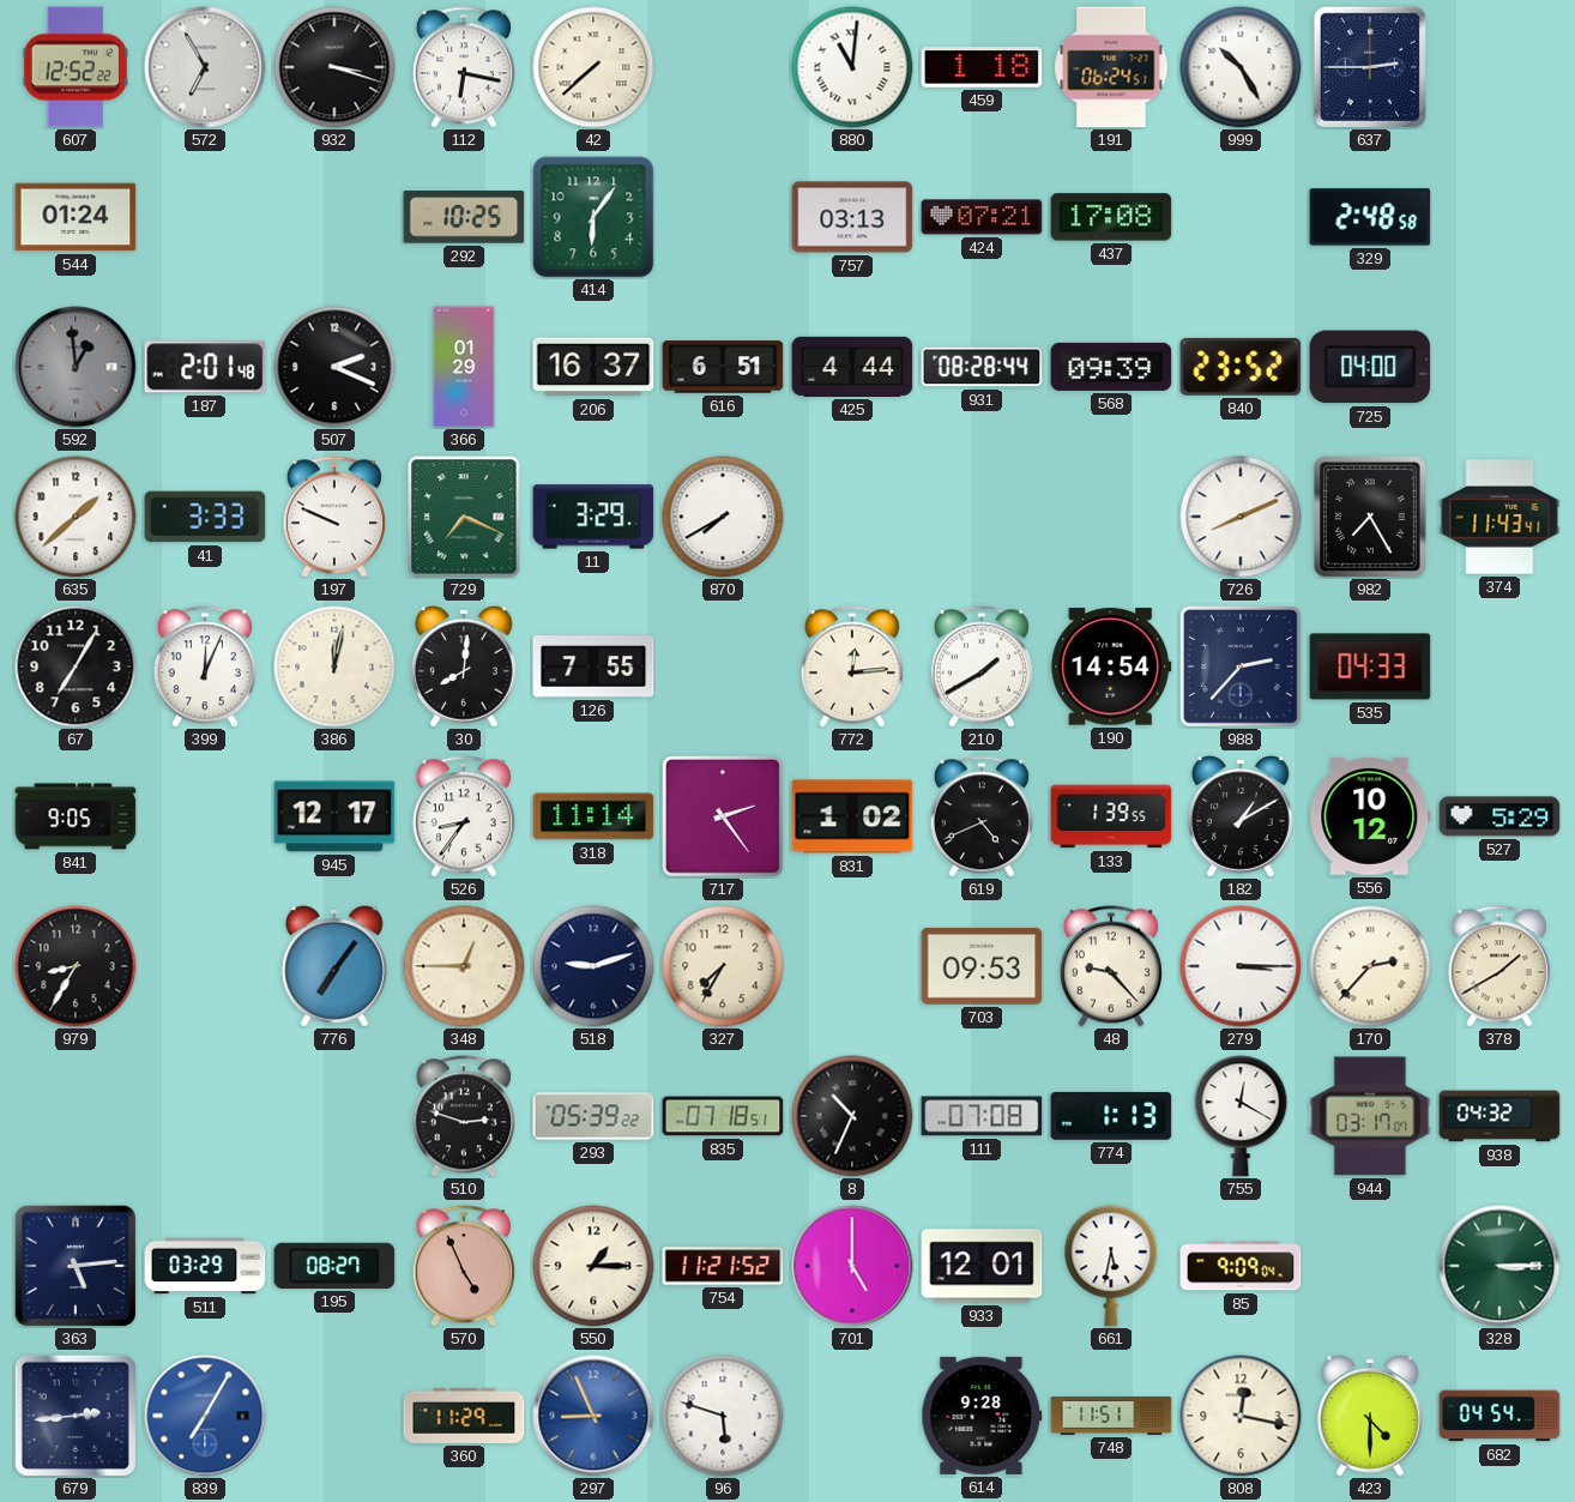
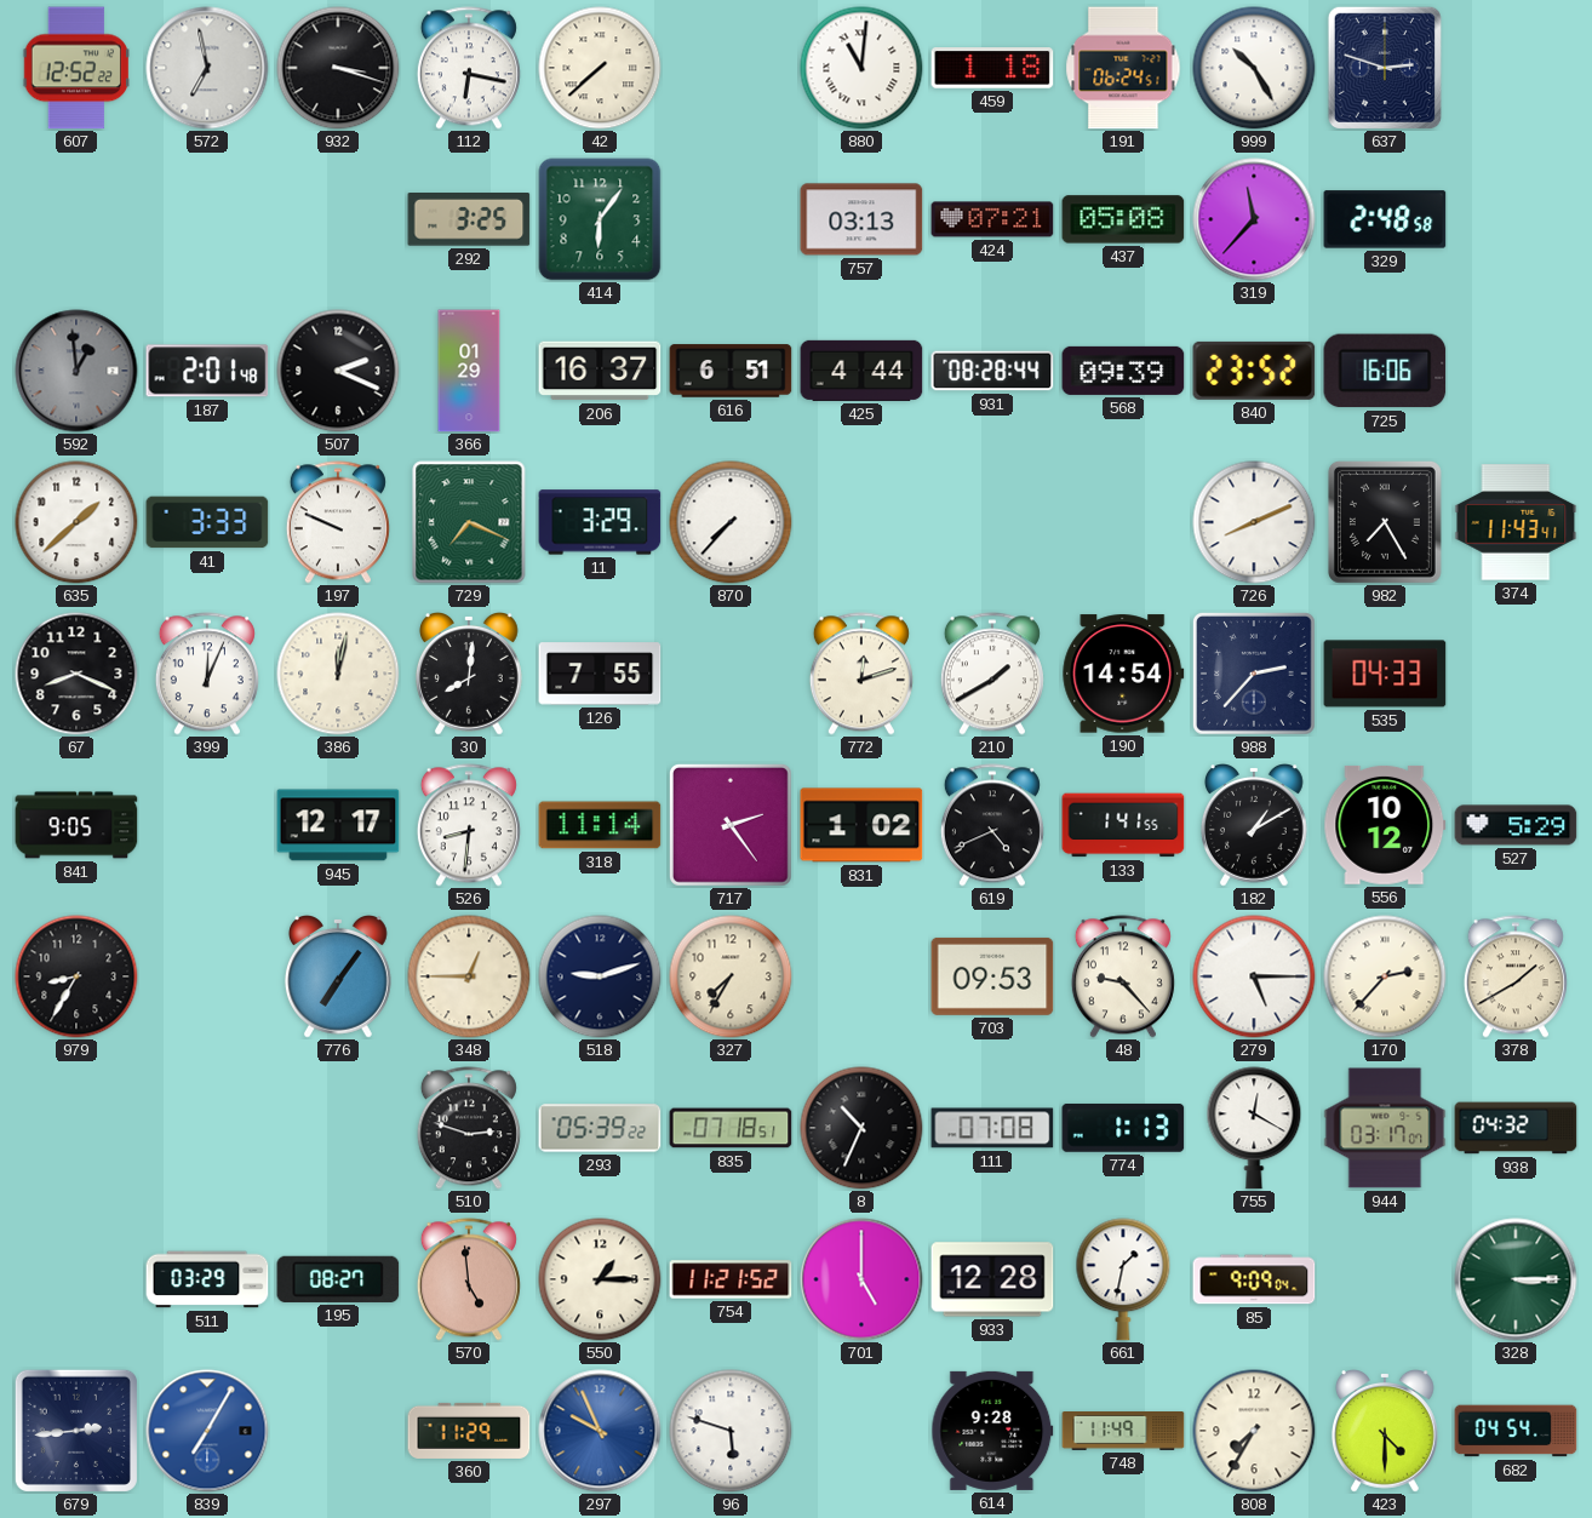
572: 6:55 -> 6:58 (207, 68)
637: 2:45 -> 2:48 (1385, 68)
544: 01:24 -> none (76, 217)
292: 10:25 -> 3:25 (469, 220)
437: 17:08 -> 05:08 (1123, 219)
319: none -> 11:37 (1254, 219)
725: 04:00 -> 16:06 (1385, 371)
870: 7:40 -> 7:37 (731, 522)
67: 7:05 -> 8:19 (76, 674)
772: 12:14 -> 12:12 (861, 674)
526: 8:36 -> 8:31 (469, 825)
133: 1:39 -> 1:41 (1123, 825)
279: 3:15 -> 5:15 (1254, 976)
363: 5:14 -> none (76, 1266)
570: 4:56 -> 4:59 (469, 1279)
933: 12:01 -> 12:28 (992, 1279)
661: 5:32 -> 1:32 (1123, 1279)
297: 8:56 -> 9:56 (600, 1431)
748: 11:51 -> 11:49 (1123, 1432)
808: 12:17 -> 7:35 (1254, 1431)
